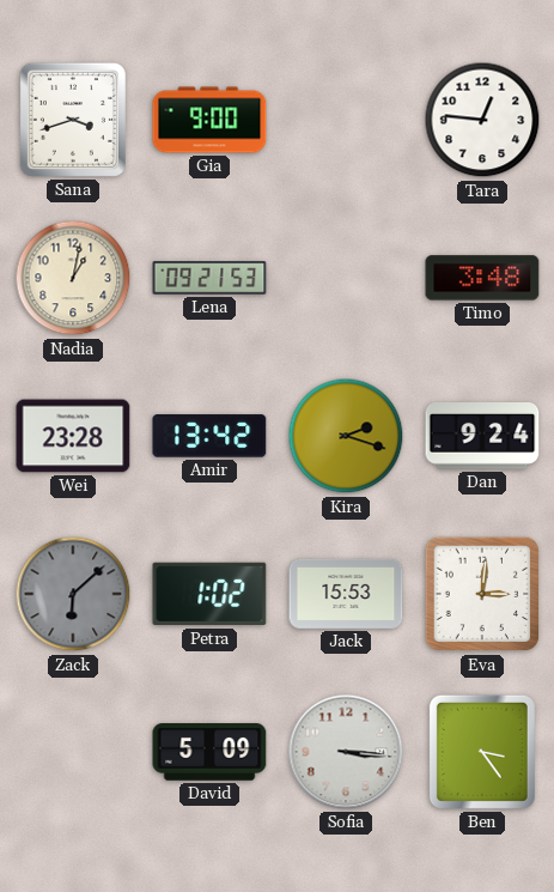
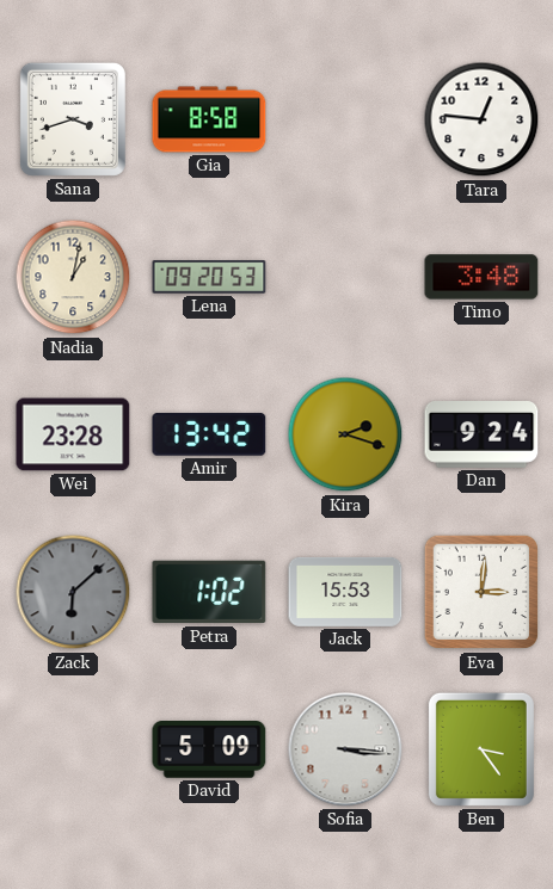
Gia: 9:00 -> 8:58 (209, 119)
Lena: 09:21 -> 09:20 (209, 277)
